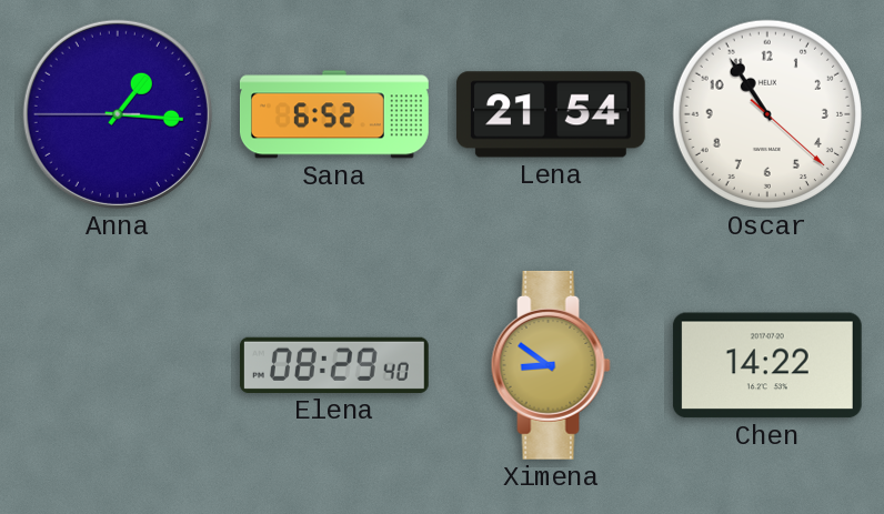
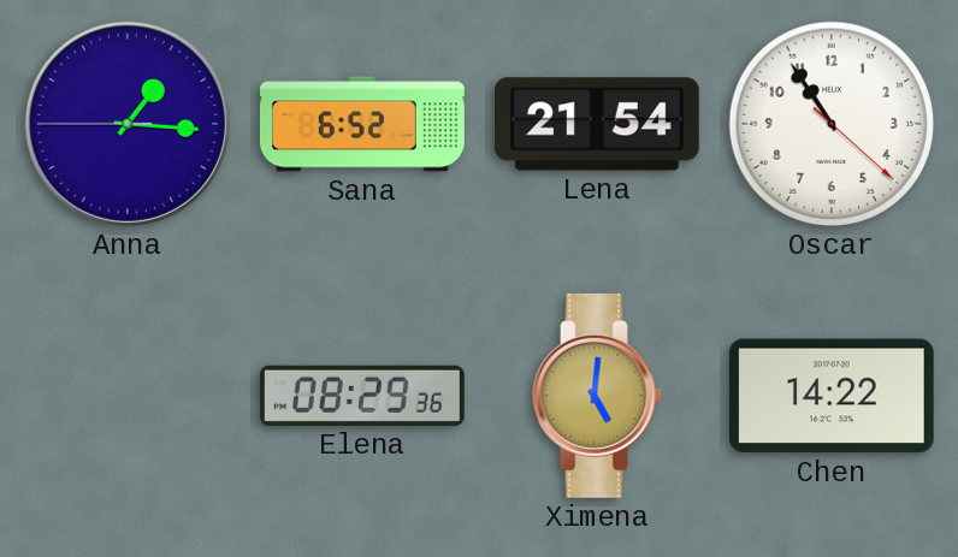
Elena: 08:29:40 -> 08:29:36 (362, 396)
Ximena: 8:51 -> 5:01 (597, 396)
